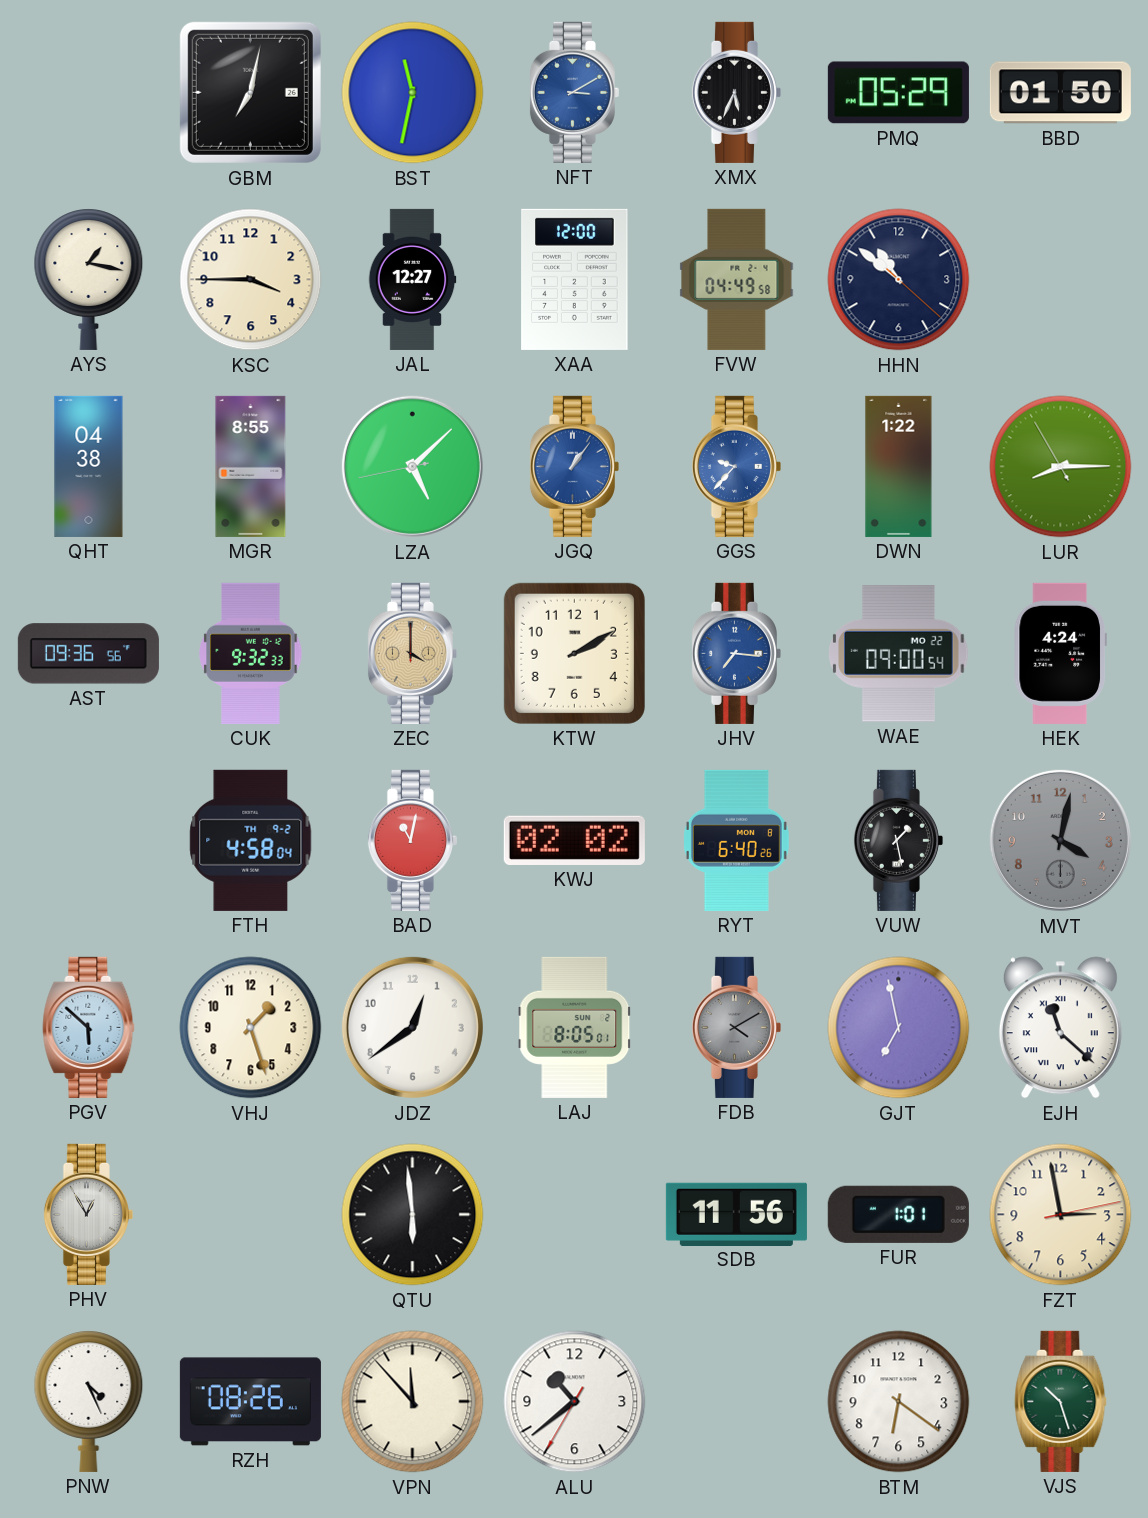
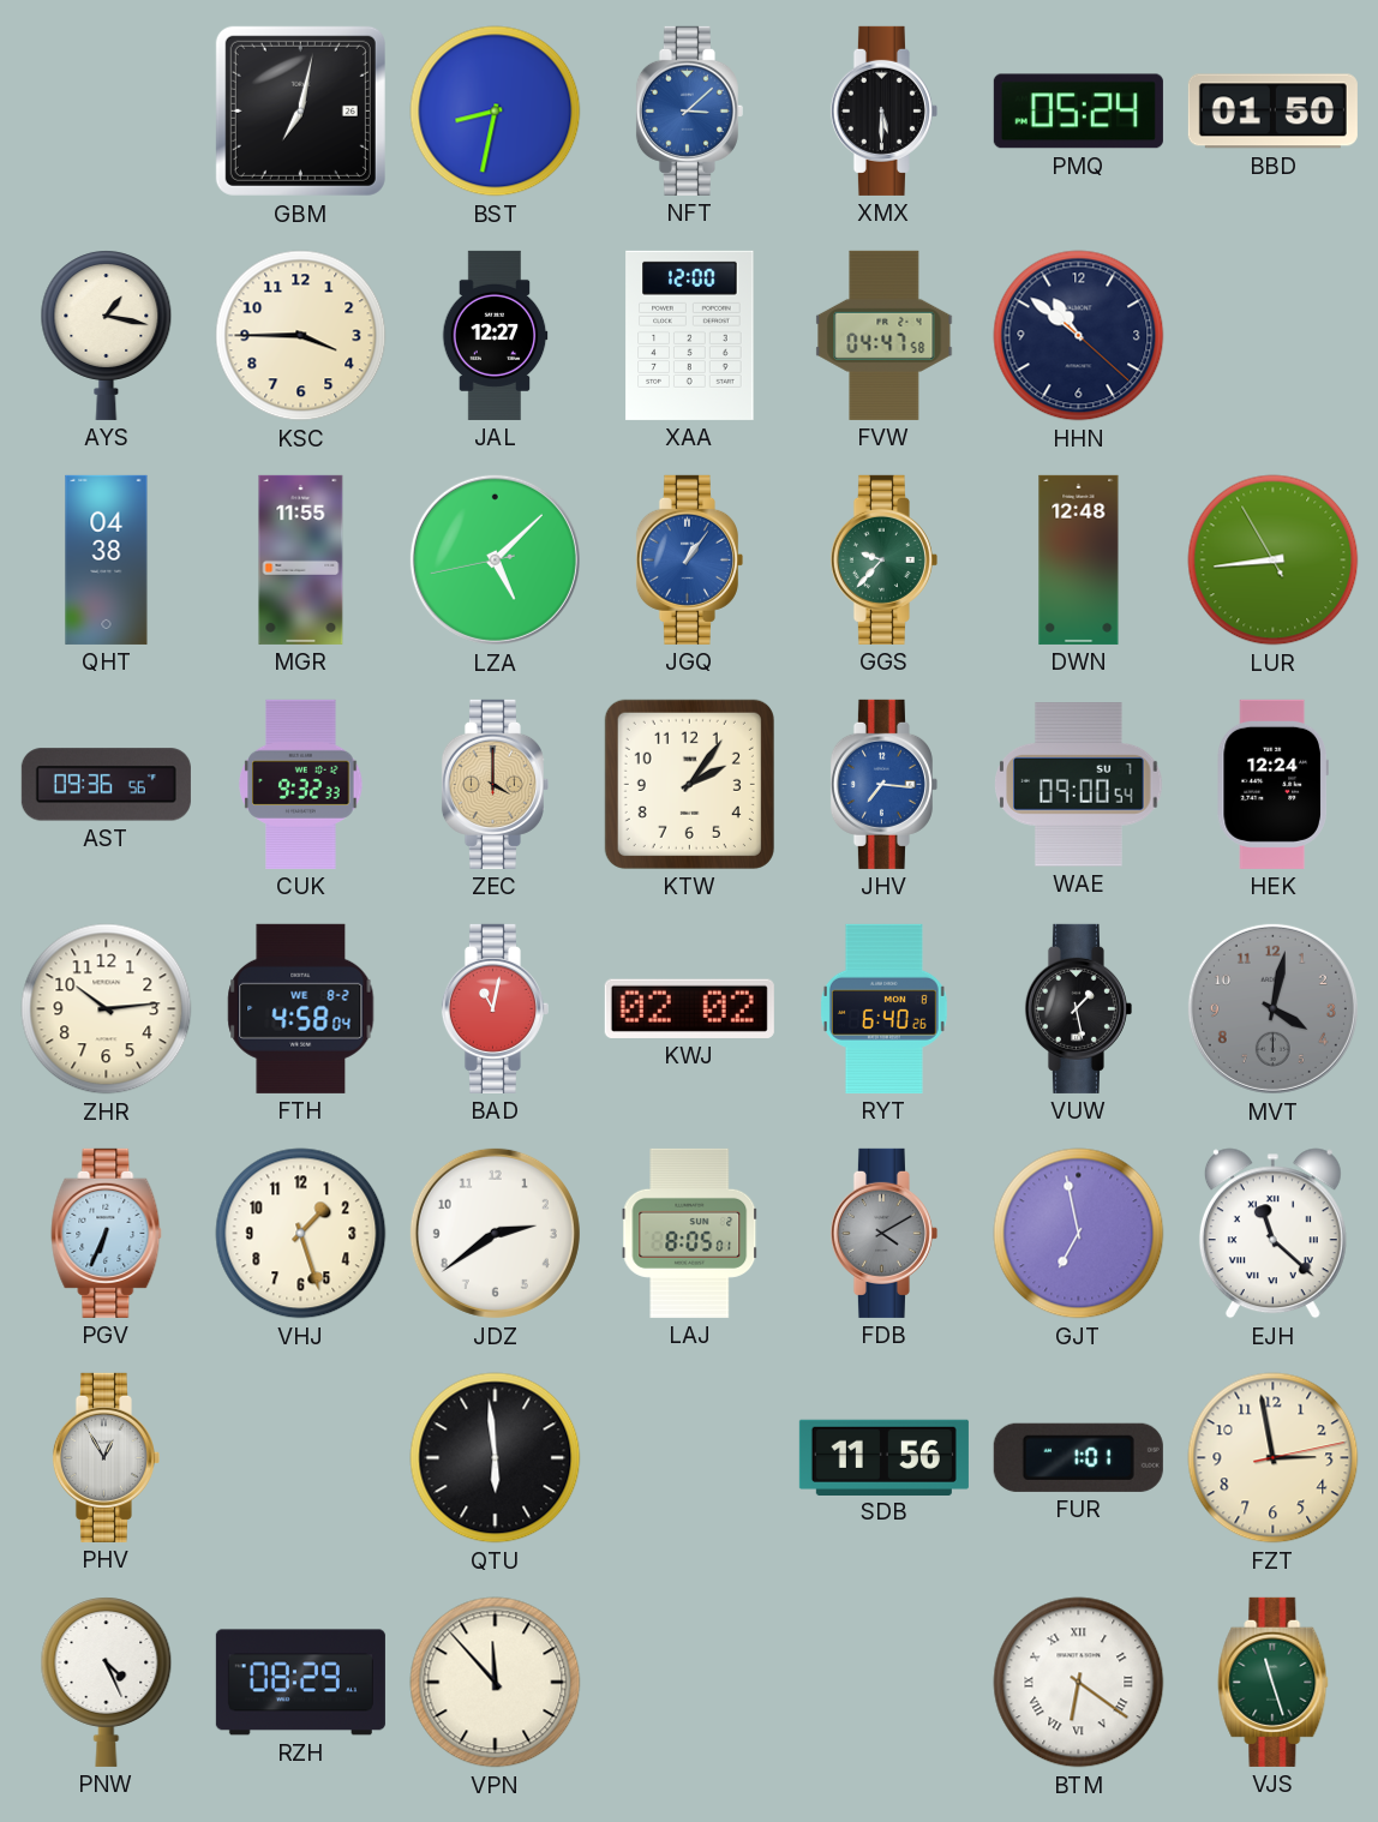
BST: 11:32 -> 8:32 (496, 112)
NFT: 3:10 -> 3:08 (689, 110)
XMX: 5:34 -> 5:30 (883, 110)
PMQ: 05:29 -> 05:24 (1078, 112)
FVW: 04:49 -> 04:47 (885, 335)
MGR: 8:55 -> 11:55 (301, 559)
GGS dial: blue -> green (883, 559)
DWN: 1:22 -> 12:48 (1079, 559)
LUR: 8:14 -> 8:43 (1274, 561)
KTW: 2:10 -> 2:06 (689, 784)
WAE date: MO 22 -> SU 7 (1079, 785)
HEK: 4:24 -> 12:24 (1272, 784)
ZHR: none -> 10:14 (107, 1009)
FTH date: TH 9-2 -> WE 8-2 (301, 1008)
PGV: 5:52 -> 6:34 (107, 1233)
JDZ: 12:39 -> 2:39 (495, 1233)
RZH: 08:26 -> 08:29 (300, 1683)
ALU: 10:38 -> none (575, 1402)
BTM numerals: Arabic -> Roman (1079, 1683)
VJS: 10:27 -> 11:27 (1274, 1682)
